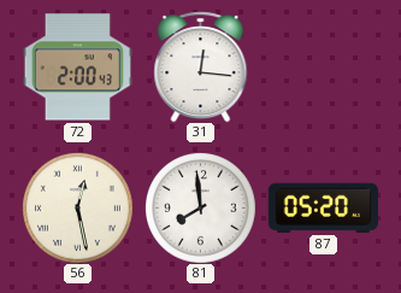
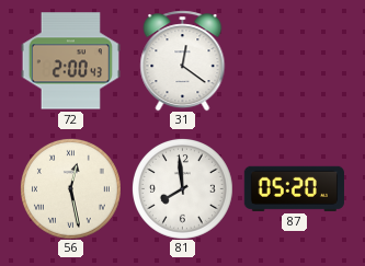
31: 12:16 -> 12:21 (183, 60)
